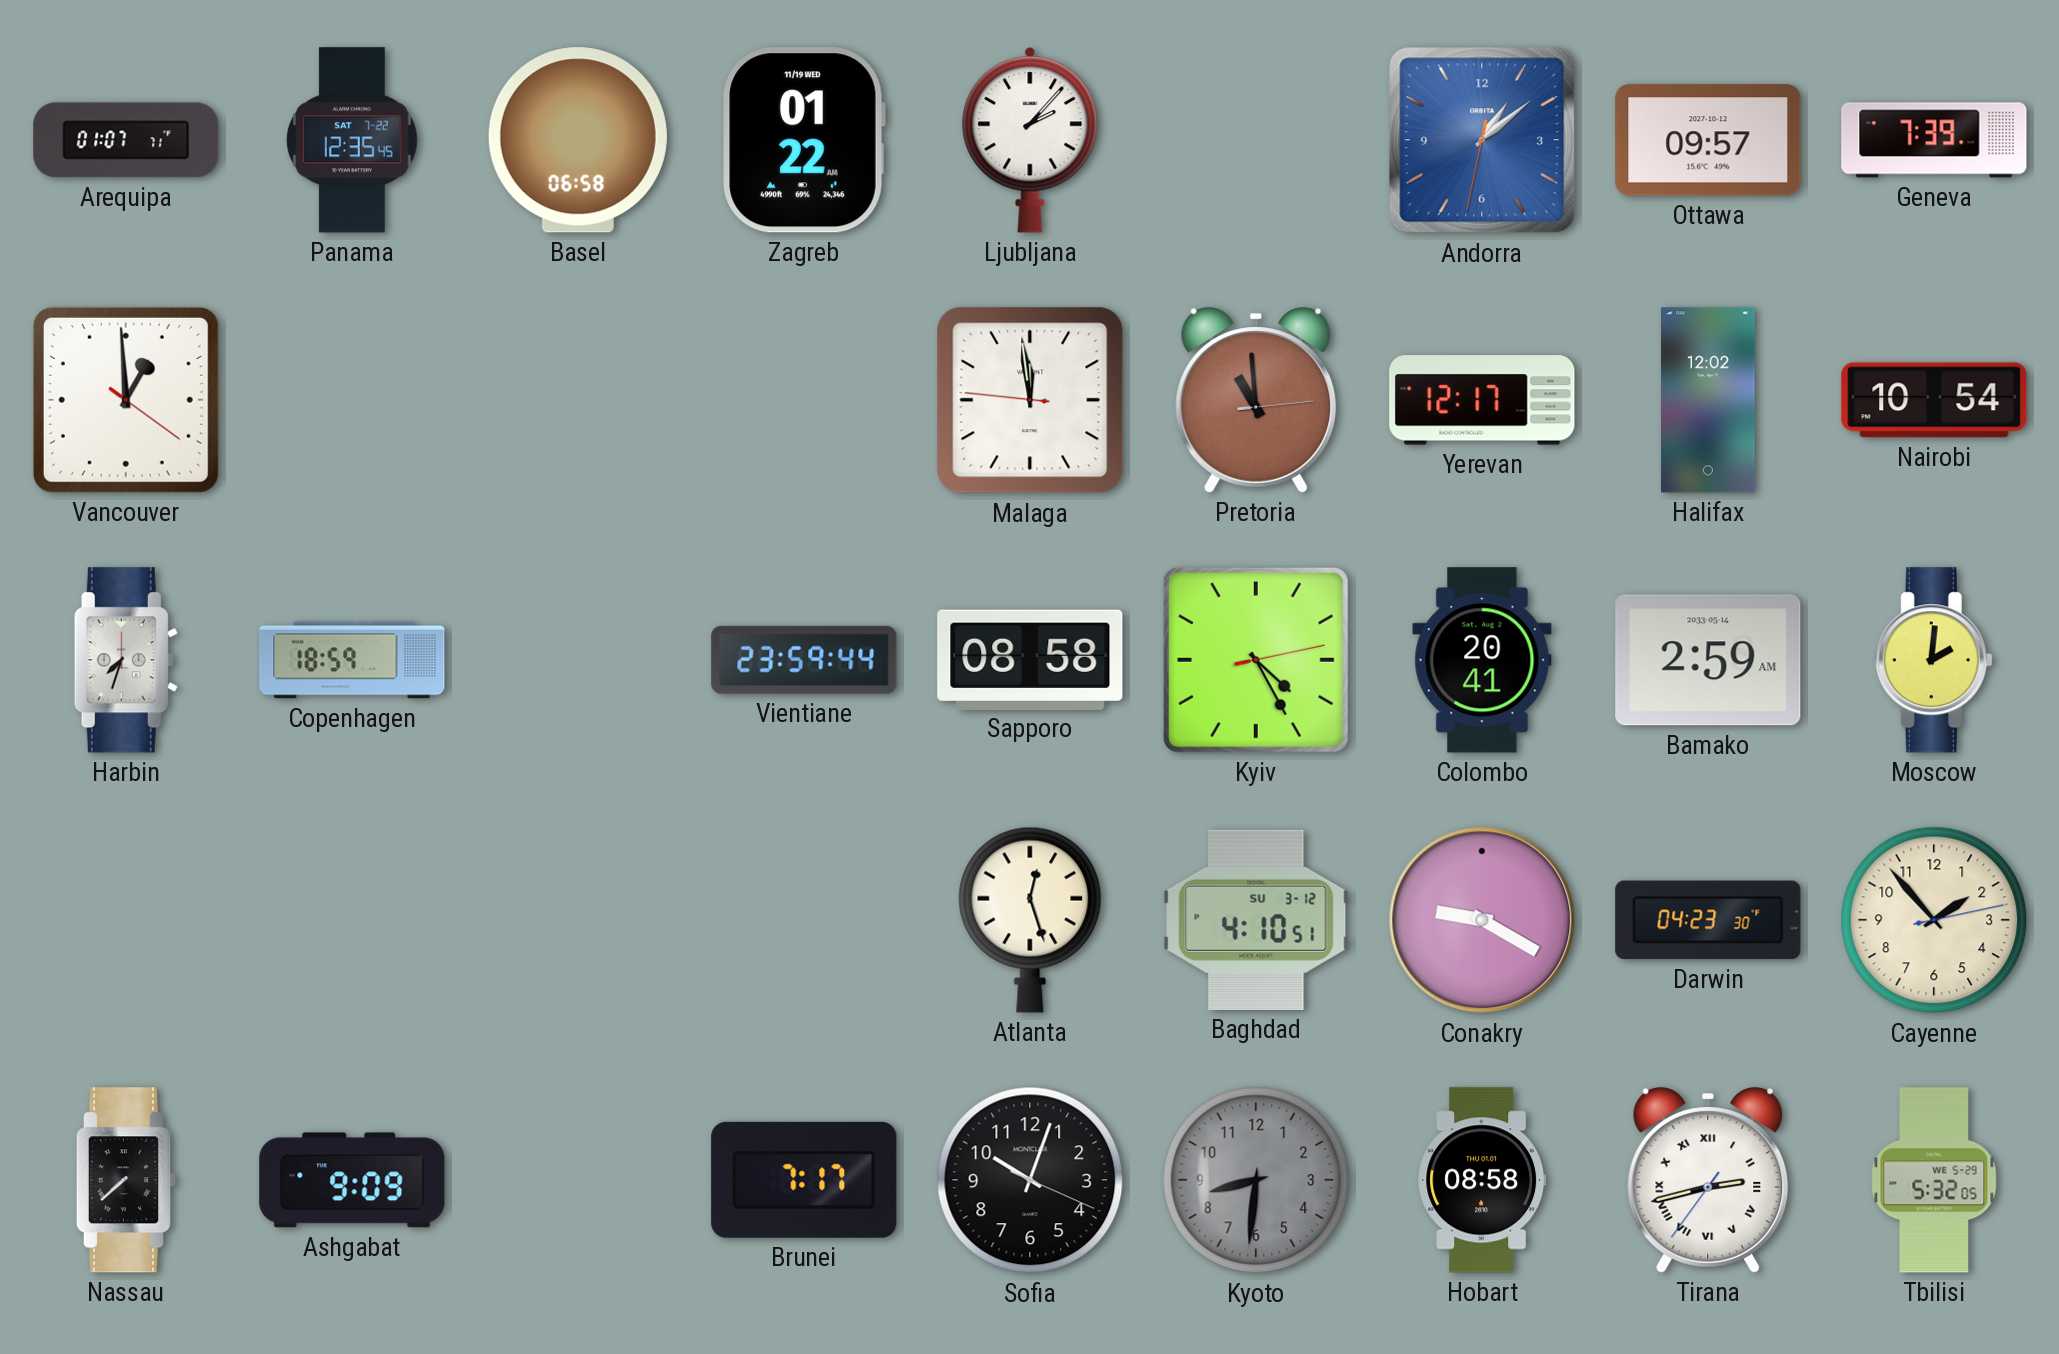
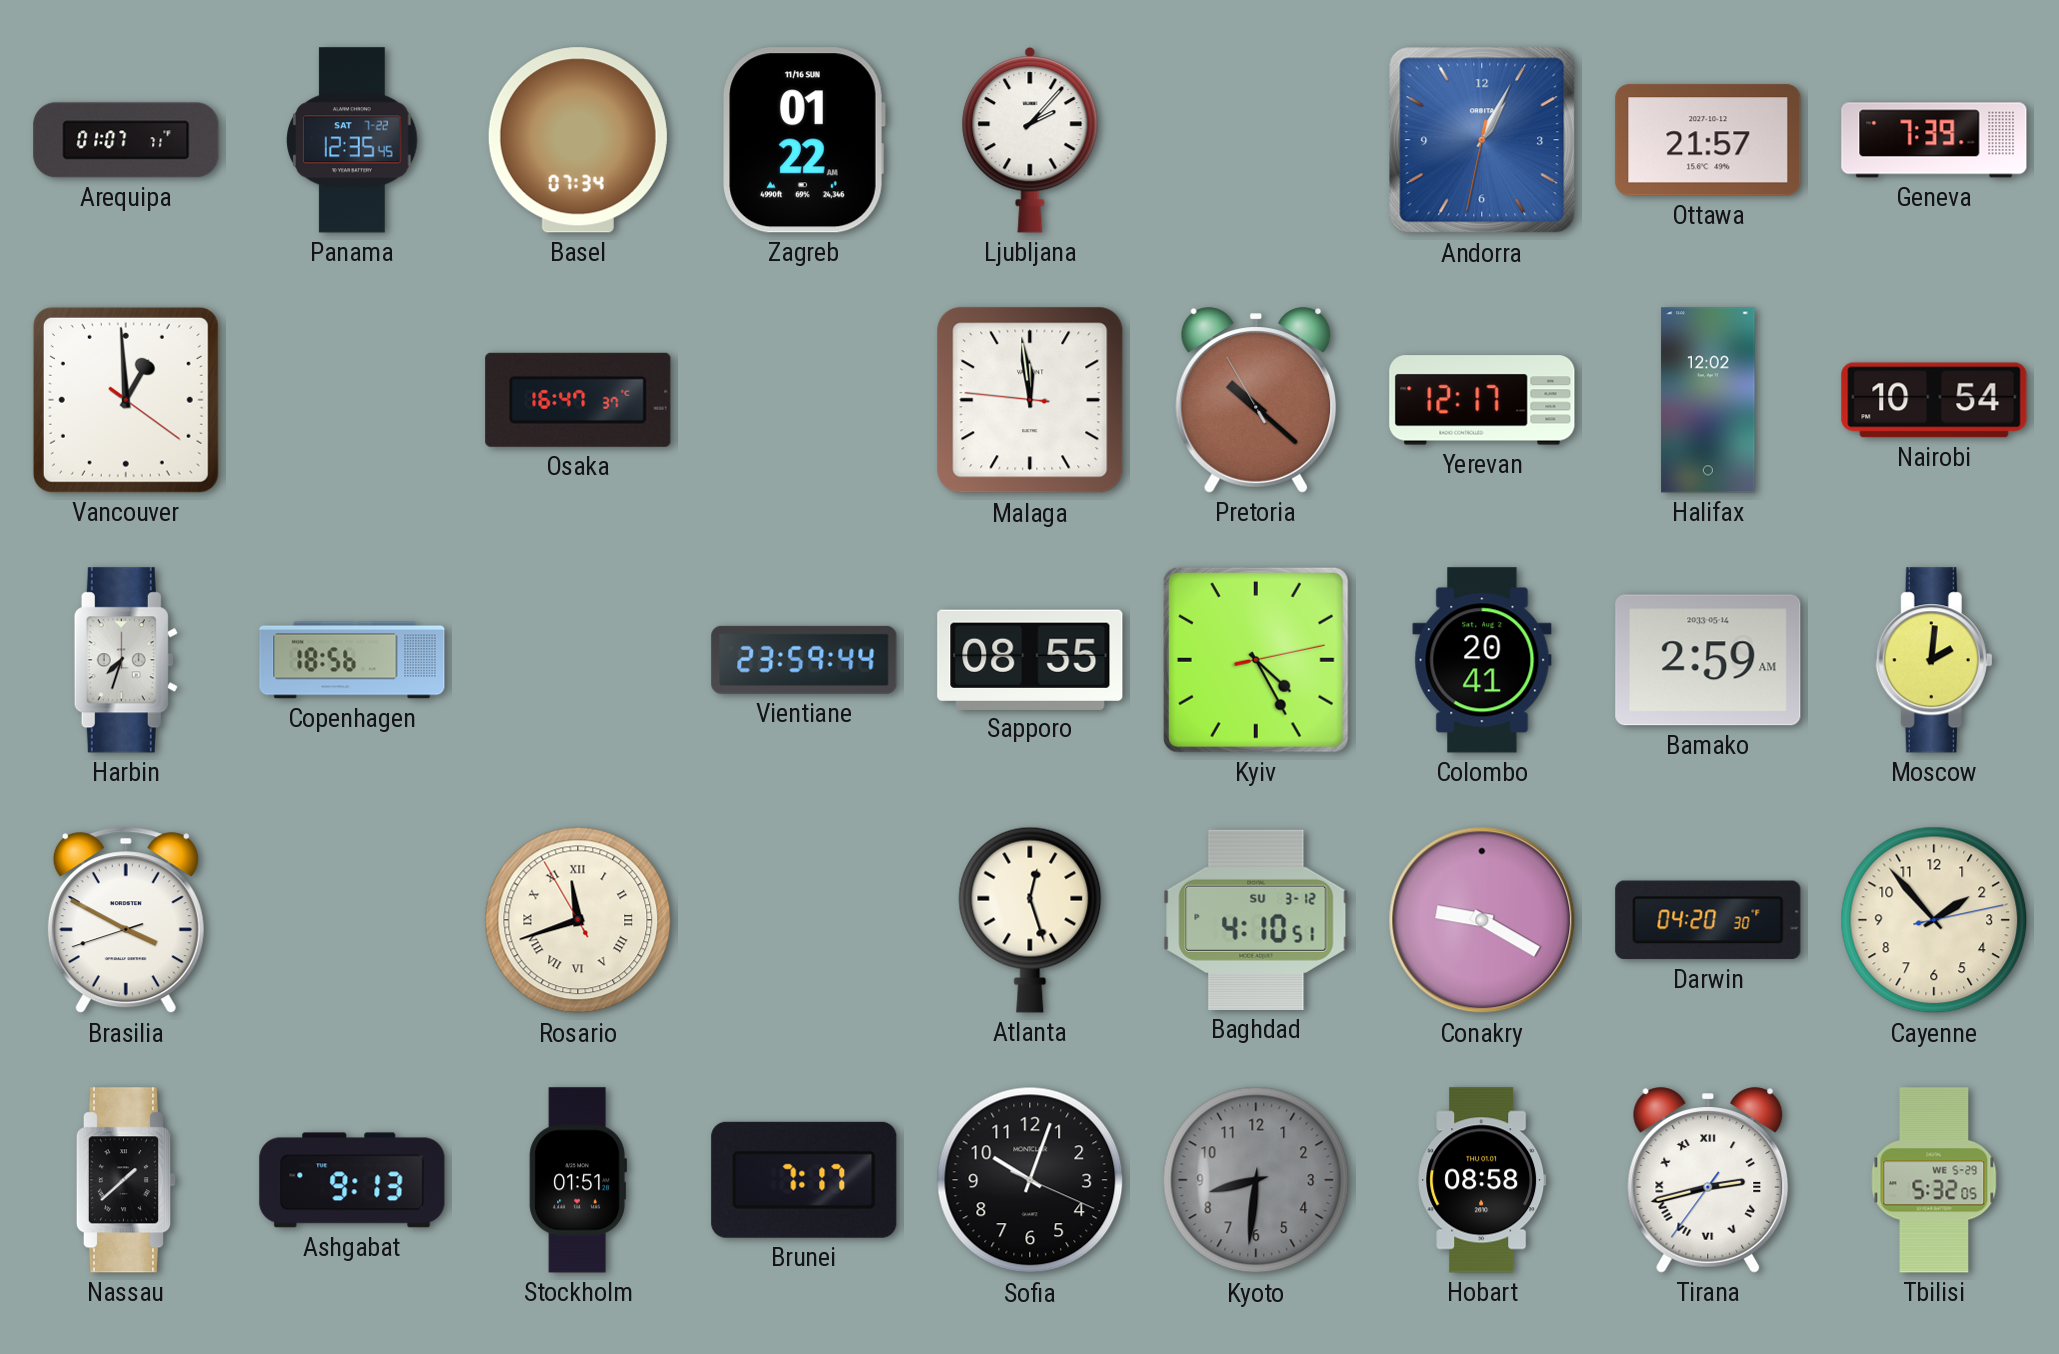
Basel: 06:58 -> 07:34 (578, 140)
Zagreb date: 11/19 WED -> 11/16 SUN (804, 140)
Andorra: 1:08 -> 1:04 (1482, 140)
Ottawa: 09:57 -> 21:57 (1708, 140)
Osaka: none -> 16:47 (578, 400)
Pretoria: 10:59 -> 10:21 (1256, 400)
Copenhagen: 18:59 -> 18:56 (352, 660)
Sapporo: 08:58 -> 08:55 (1030, 659)
Brasilia: none -> 3:49 (126, 920)
Rosario: none -> 11:41 (578, 920)
Darwin: 04:23 -> 04:20 (1708, 920)
Nassau: 7:38 -> 1:38 (126, 1180)
Ashgabat: 9:09 -> 9:13 (352, 1180)
Stockholm: none -> 01:51 (578, 1180)
